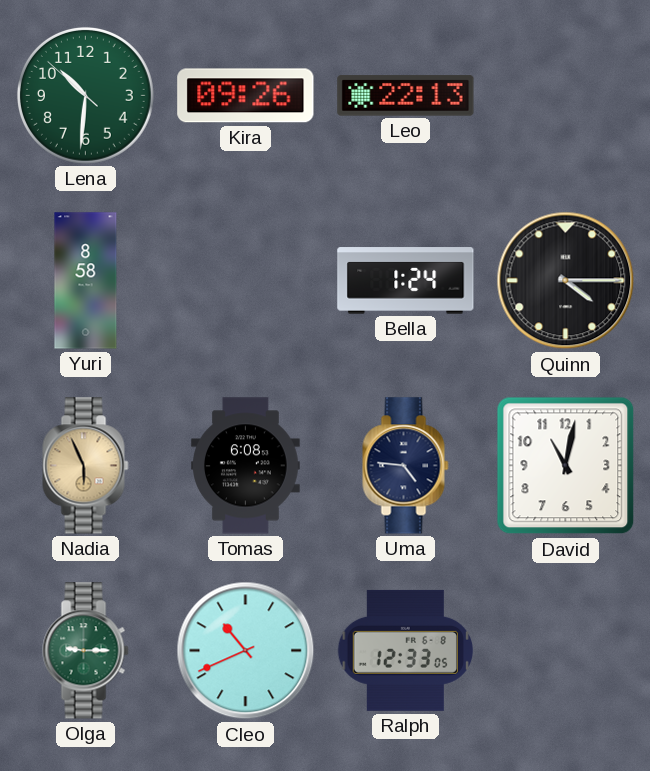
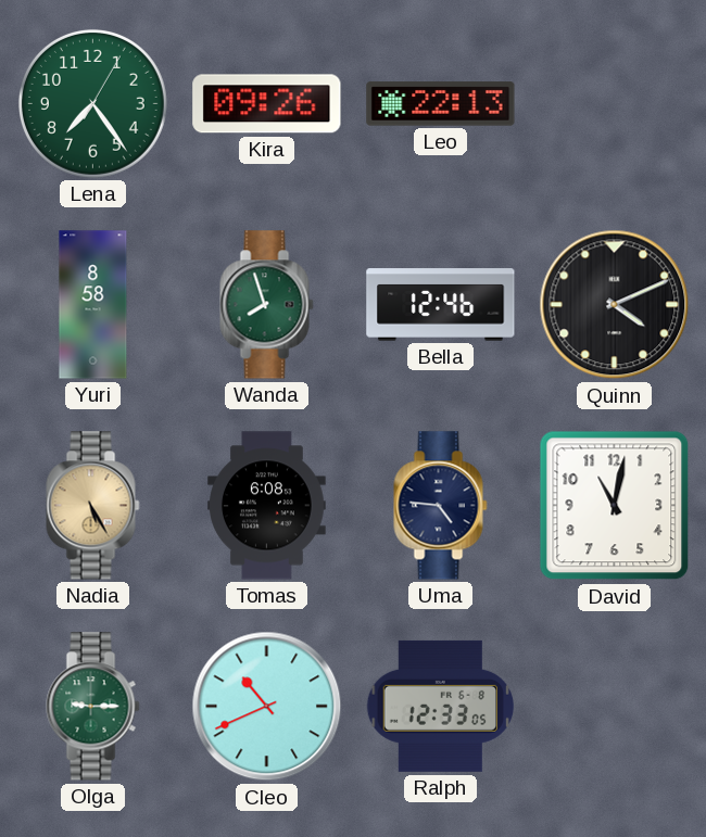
Lena: 10:30 -> 7:24 (92, 103)
Wanda: none -> 7:57 (267, 305)
Bella: 1:24 -> 12:46 (441, 305)
Quinn: 4:15 -> 4:11 (615, 305)
Nadia: 5:56 -> 5:25 (93, 506)
